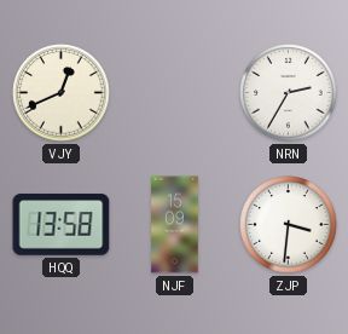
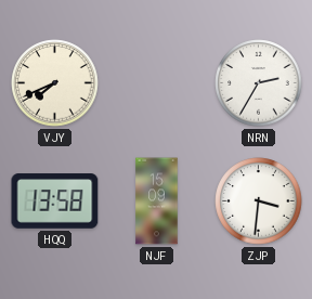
VJY: 12:41 -> 7:41 (55, 83)
